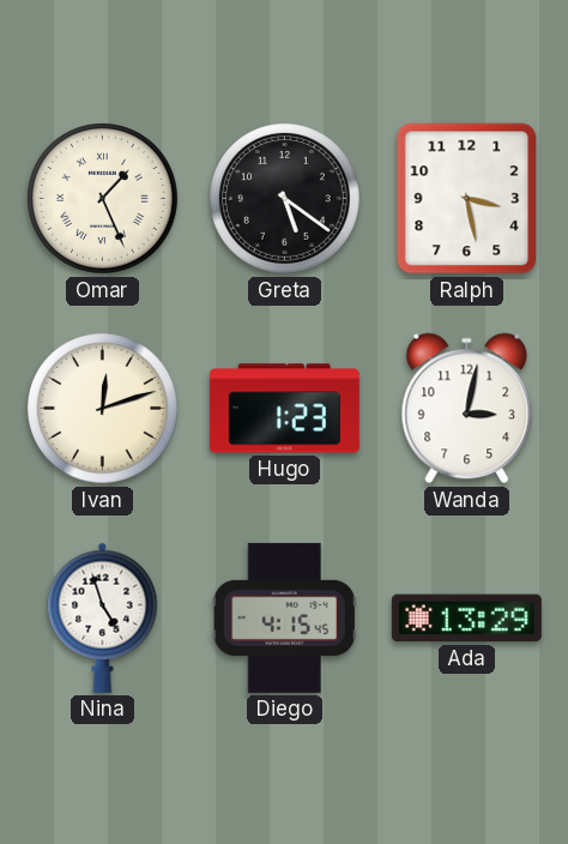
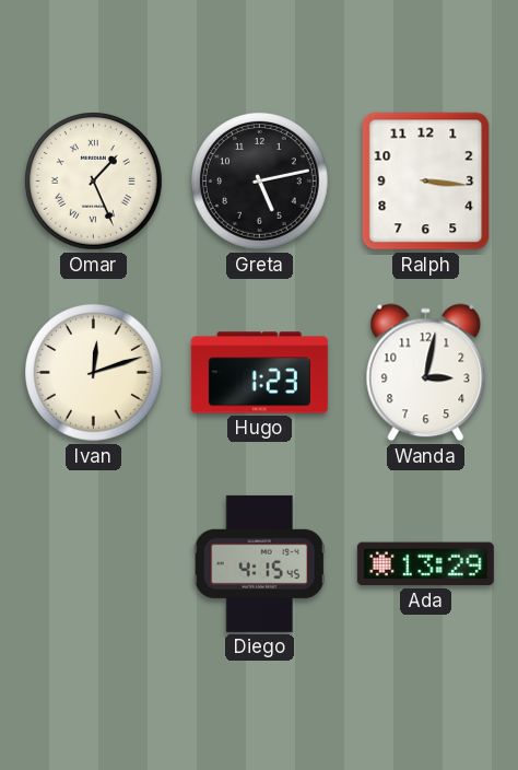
Greta: 5:21 -> 5:13 (260, 182)
Ralph: 3:28 -> 3:16 (426, 182)
Nina: 4:57 -> none (103, 617)
